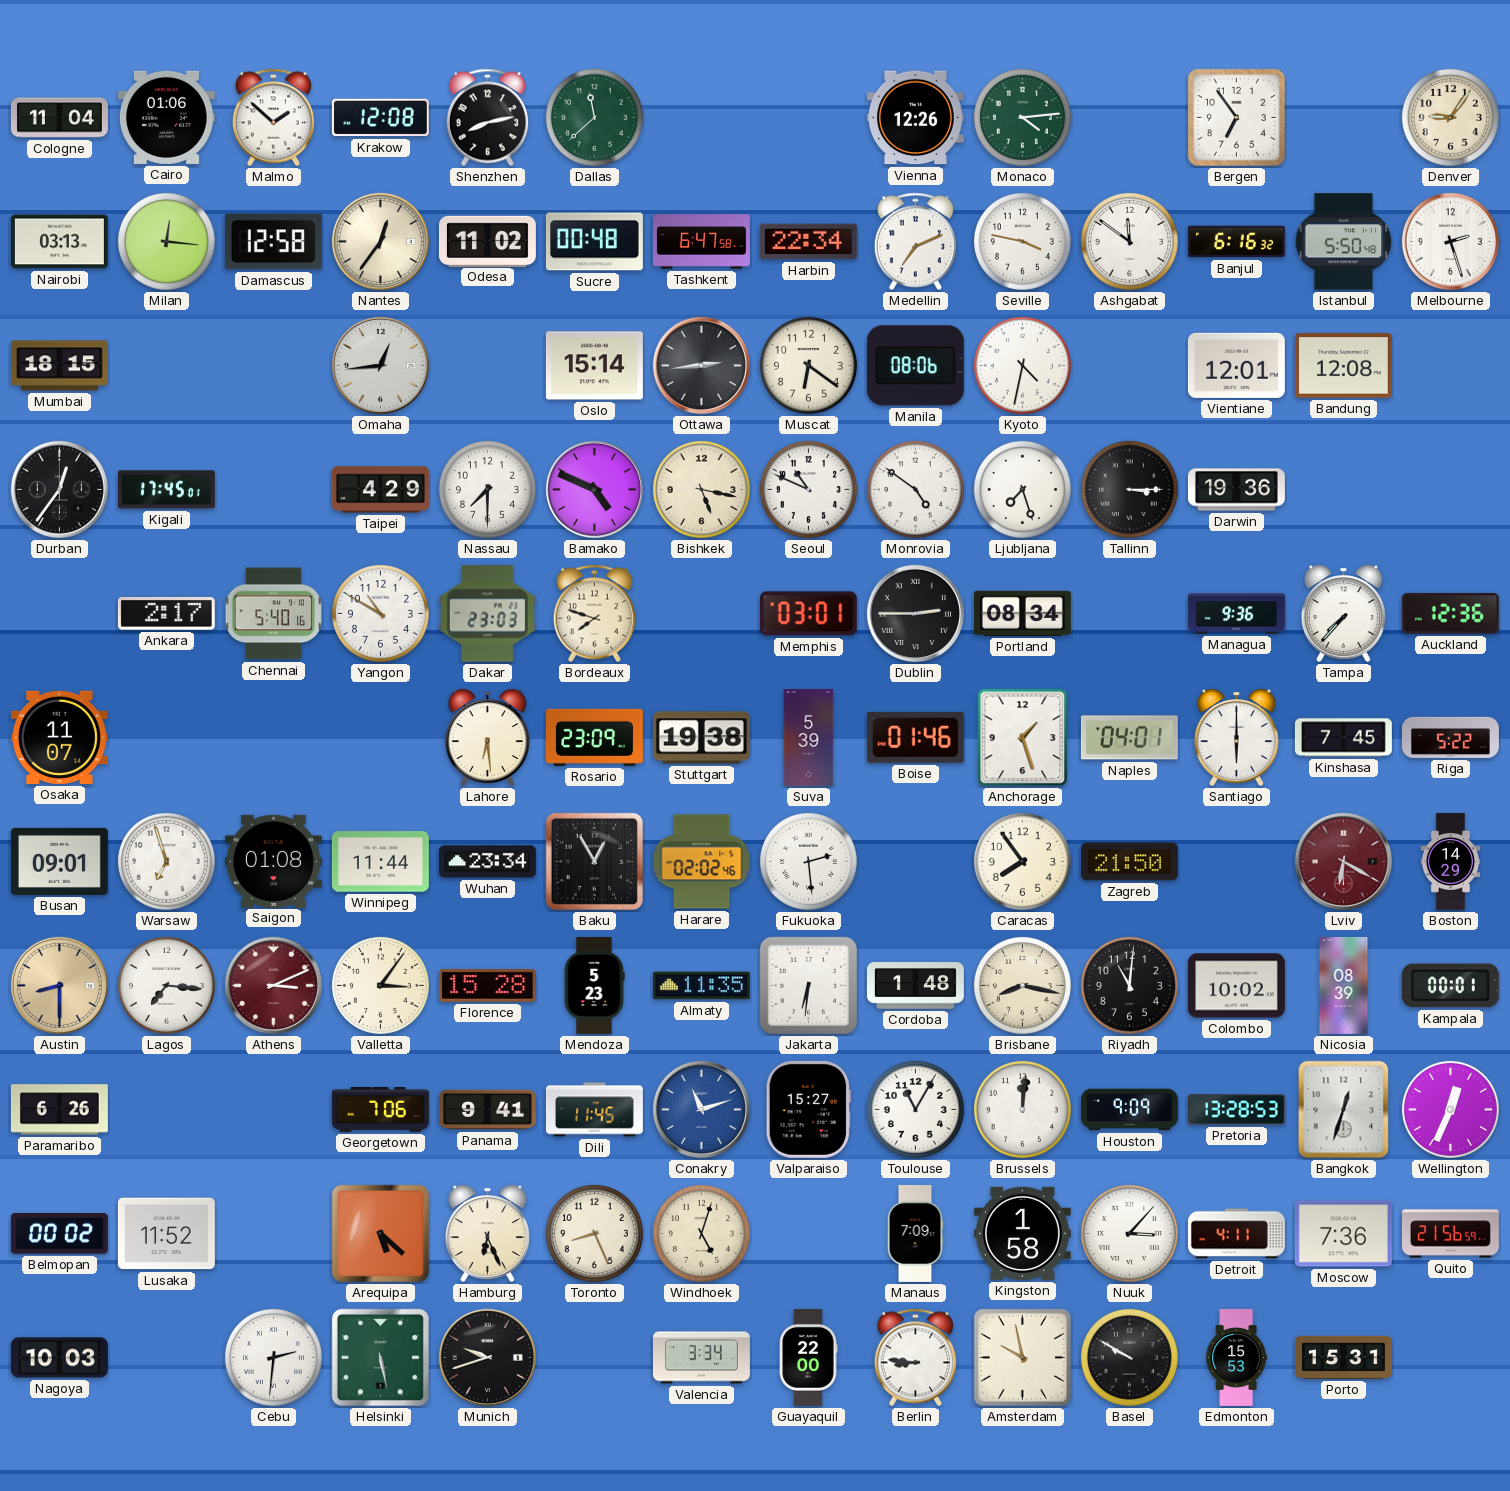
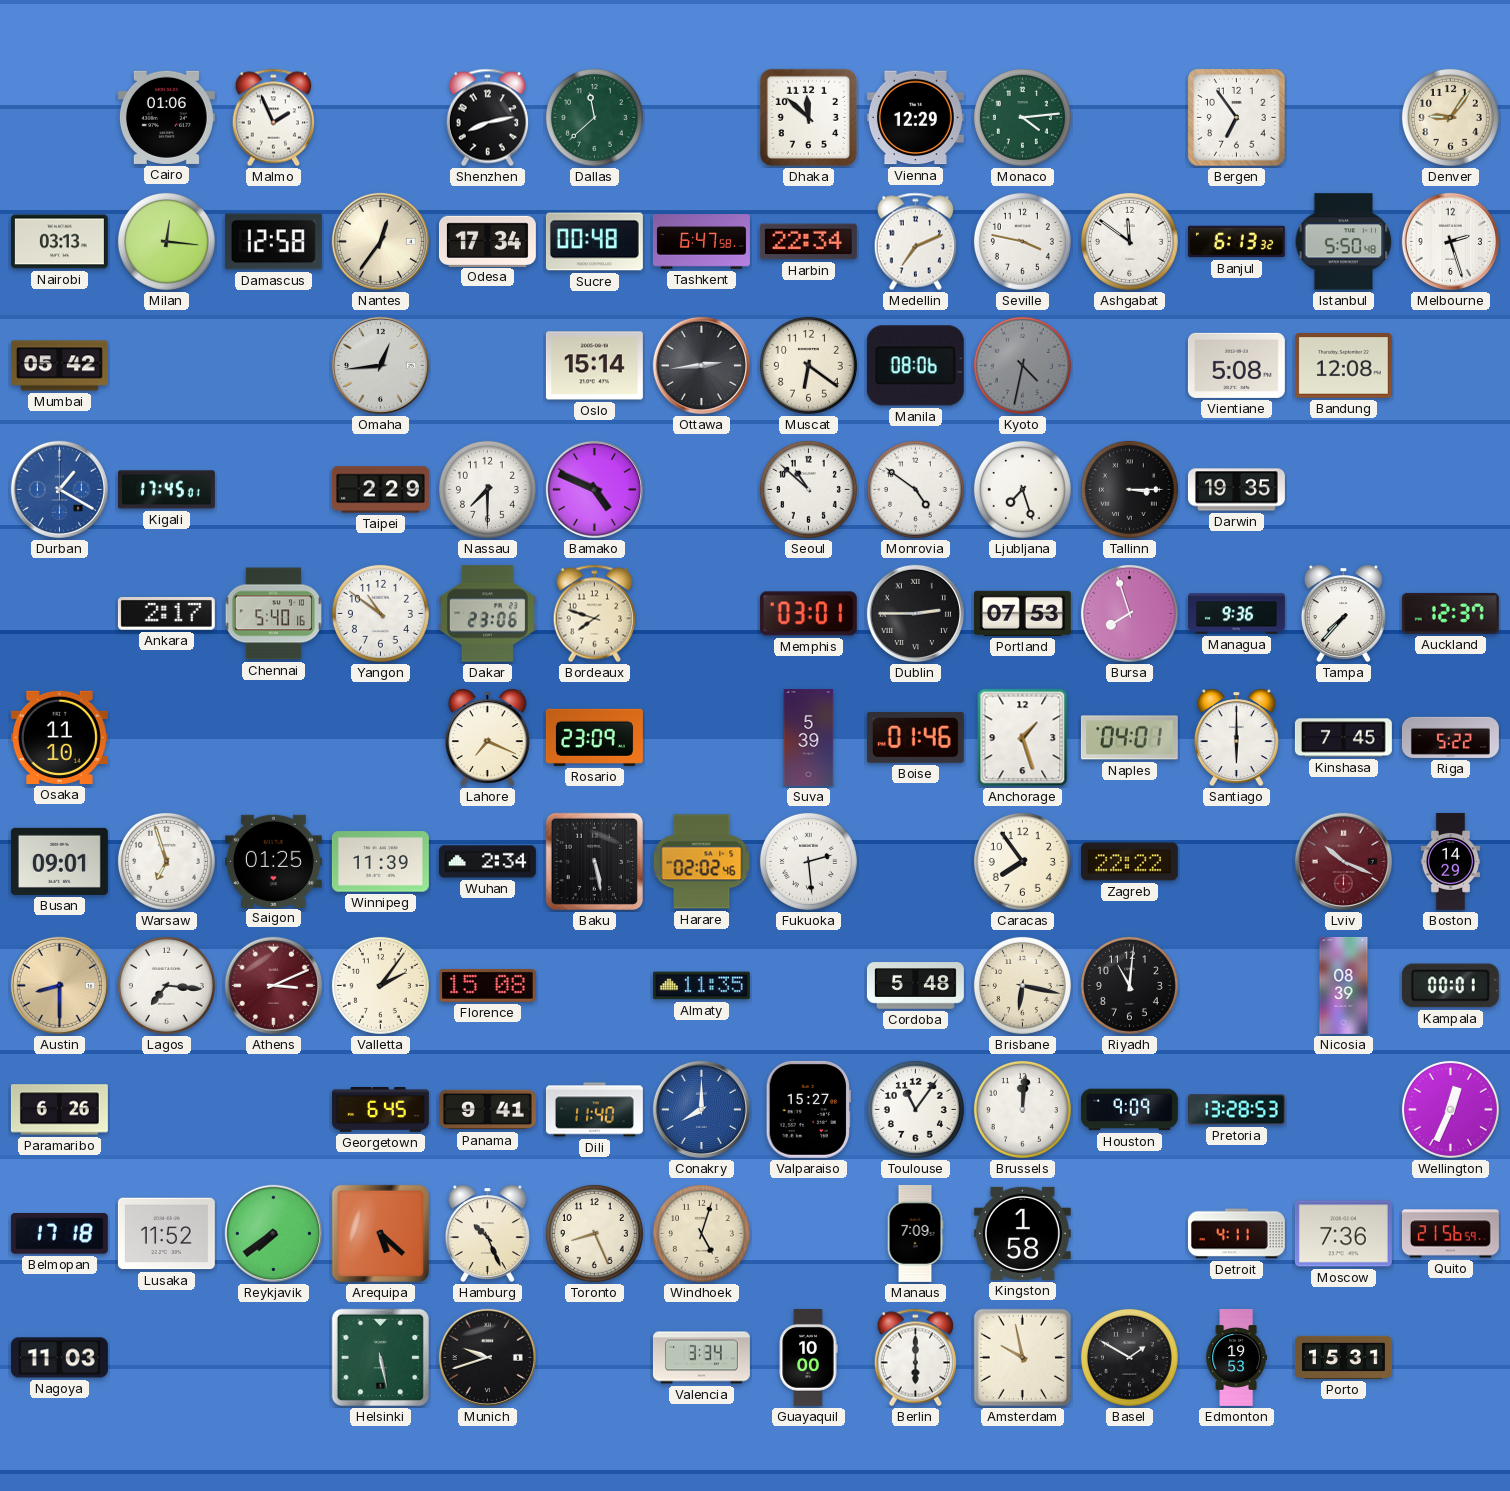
Cologne: 11:04 -> none (59, 118)
Malmo: 1:52 -> 1:56 (274, 118)
Krakow: 12:08 -> none (380, 118)
Dhaka: none -> 11:52 (808, 117)
Vienna: 12:26 -> 12:29 (915, 118)
Odesa: 11:02 -> 17:34 (487, 241)
Banjul: 6:16 -> 6:13 (1236, 242)
Mumbai: 18:15 -> 05:42 (59, 366)
Kyoto dial: white -> grey (1022, 365)
Vientiane: 12:01 -> 5:08 (1236, 365)
Durban: 12:36 -> 1:20 (59, 489)
Durban dial: black -> blue (59, 489)
Taipei: 4:29 -> 2:29 (380, 490)
Bishkek: 5:17 -> none (701, 489)
Seoul: 10:49 -> 10:52 (808, 489)
Darwin: 19:36 -> 19:35 (1236, 490)
Yangon: 10:50 -> 10:51 (380, 613)
Dakar: 23:03 -> 23:06 (487, 614)
Portland: 08:34 -> 07:53 (1022, 613)
Bursa: none -> 7:57 (1129, 613)
Auckland: 12:36 -> 12:37 (1450, 613)
Osaka: 11:07 -> 11:10 (59, 737)
Lahore: 6:29 -> 7:19 (487, 737)
Stuttgart: 19:38 -> none (701, 738)
Saigon: 01:08 -> 01:25 (273, 861)
Winnipeg: 11:44 -> 11:39 (380, 862)
Wuhan: 23:34 -> 2:34 (487, 862)
Baku: 12:55 -> 5:28 (594, 861)
Zagreb: 21:50 -> 22:22 (1129, 862)
Lviv: 6:20 -> 10:19 (1343, 861)
Valletta: 3:06 -> 2:06 (380, 985)
Florence: 15:28 -> 15:08 (487, 985)
Mendoza: 5:23 -> none (594, 985)
Jakarta: 6:31 -> none (808, 985)
Cordoba: 1:48 -> 5:48 (915, 986)
Brisbane: 8:17 -> 6:17 (1022, 985)
Colombo: 10:02 -> none (1236, 986)
Georgetown: 7:06 -> 6:45 (380, 1110)
Dili: 11:45 -> 11:40 (594, 1110)
Conakry: 11:12 -> 8:00 (701, 1109)
Toulouse: 11:05 -> 11:06 (915, 1109)
Bangkok: 12:33 -> none (1344, 1110)
Belmopan: 00:02 -> 17:18 (59, 1234)
Reykjavik: none -> 7:39 (273, 1233)
Hamburg: 6:26 -> 10:26 (487, 1233)
Nuuk: 3:07 -> none (1129, 1233)
Nagoya: 10:03 -> 11:03 (59, 1358)
Cebu: 2:31 -> none (273, 1357)
Guayaquil: 22:00 -> 10:00 (808, 1357)
Berlin: 8:46 -> 6:00 (916, 1358)
Basel: 9:50 -> 1:50 (1129, 1357)
Edmonton: 15:53 -> 19:53 (1236, 1358)
